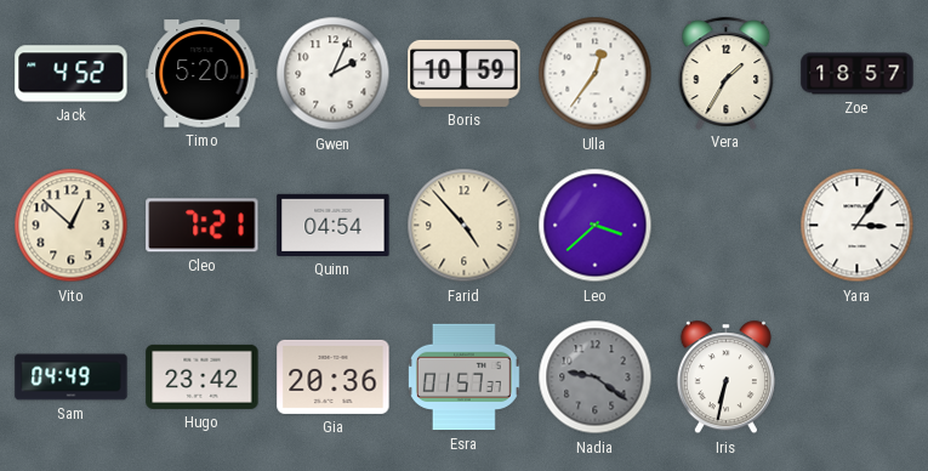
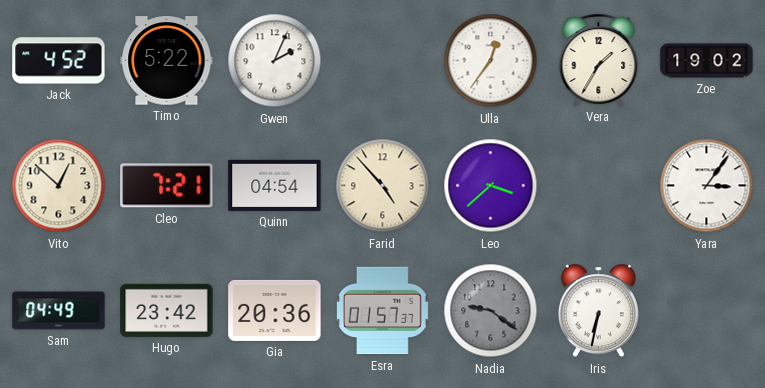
Timo: 5:20 -> 5:22 (167, 61)
Boris: 10:59 -> none (465, 73)
Zoe: 18:57 -> 19:02 (707, 61)
